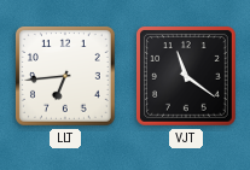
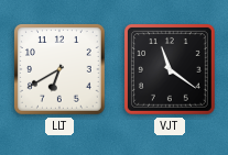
LLT: 6:44 -> 6:40 (61, 70)
